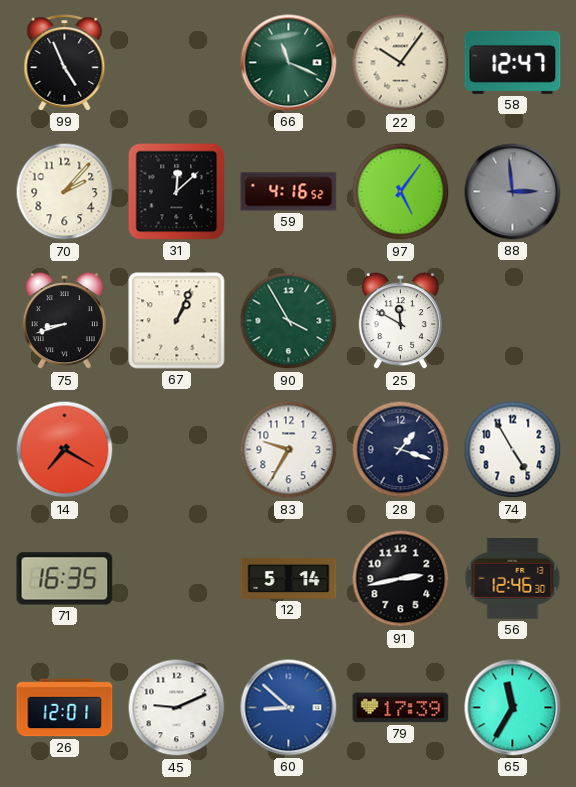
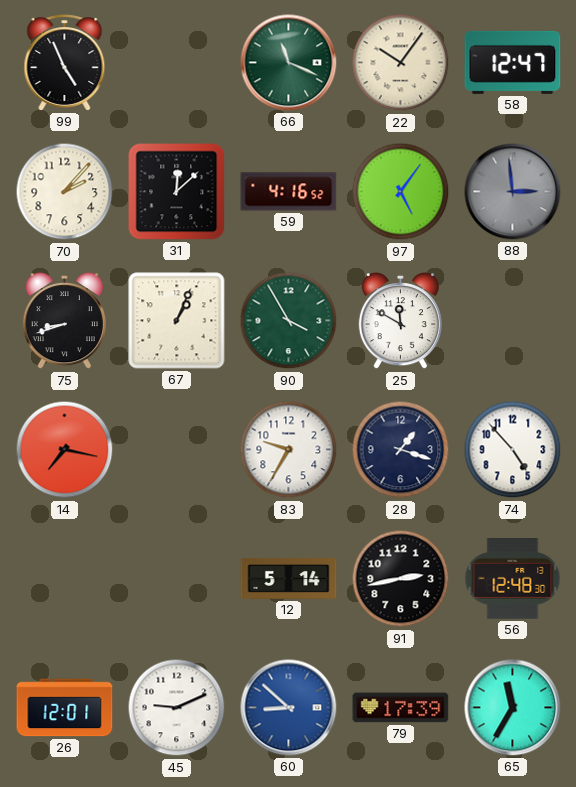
14: 7:20 -> 7:17 (65, 450)
74: 4:55 -> 4:53 (513, 450)
71: 16:35 -> none (65, 579)
56: 12:46 -> 12:48 (513, 579)
